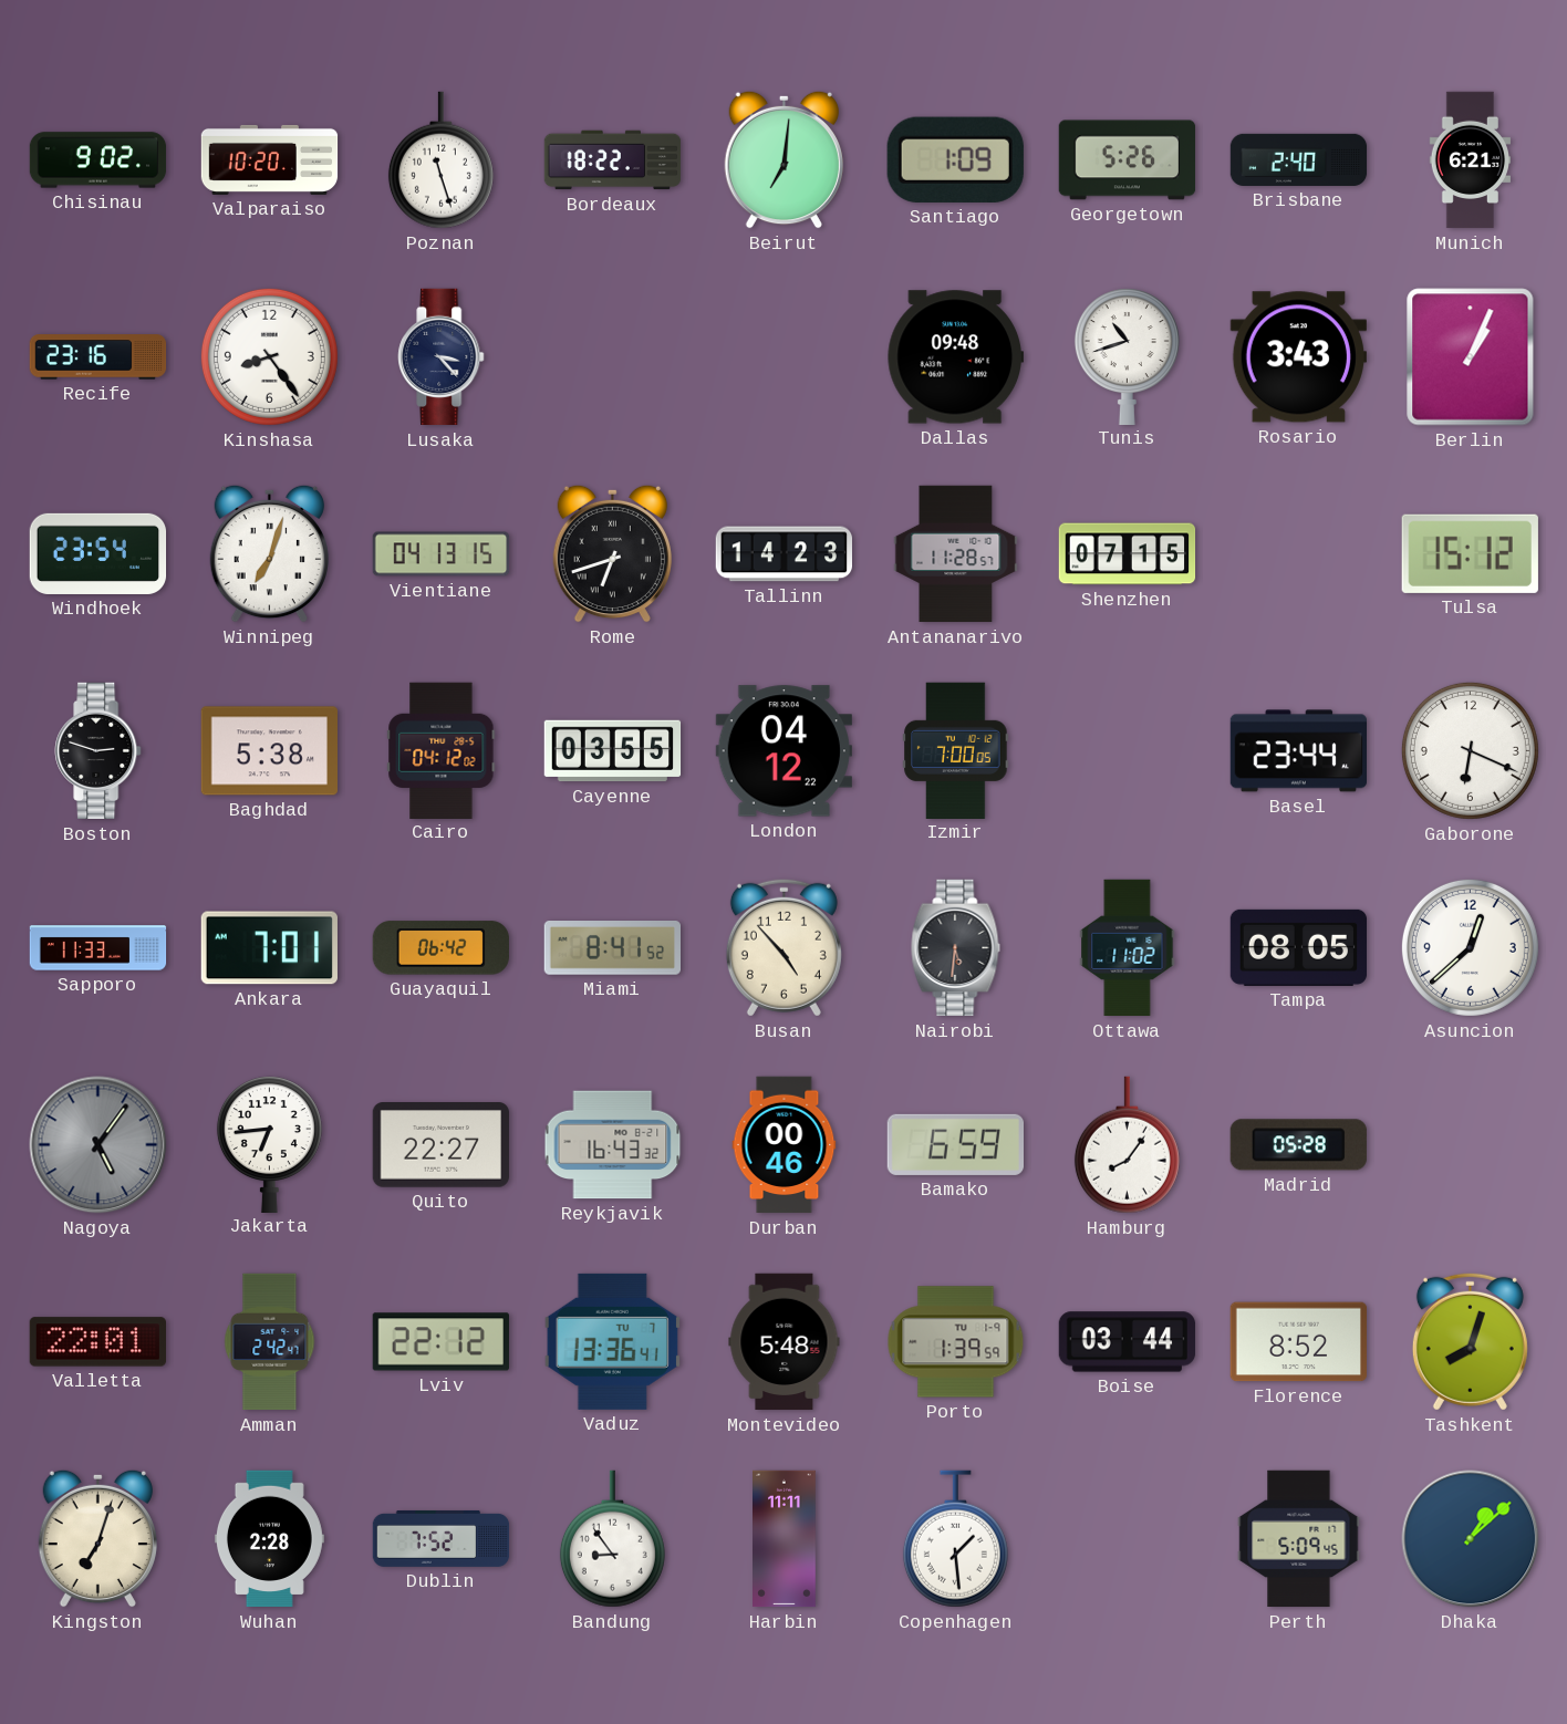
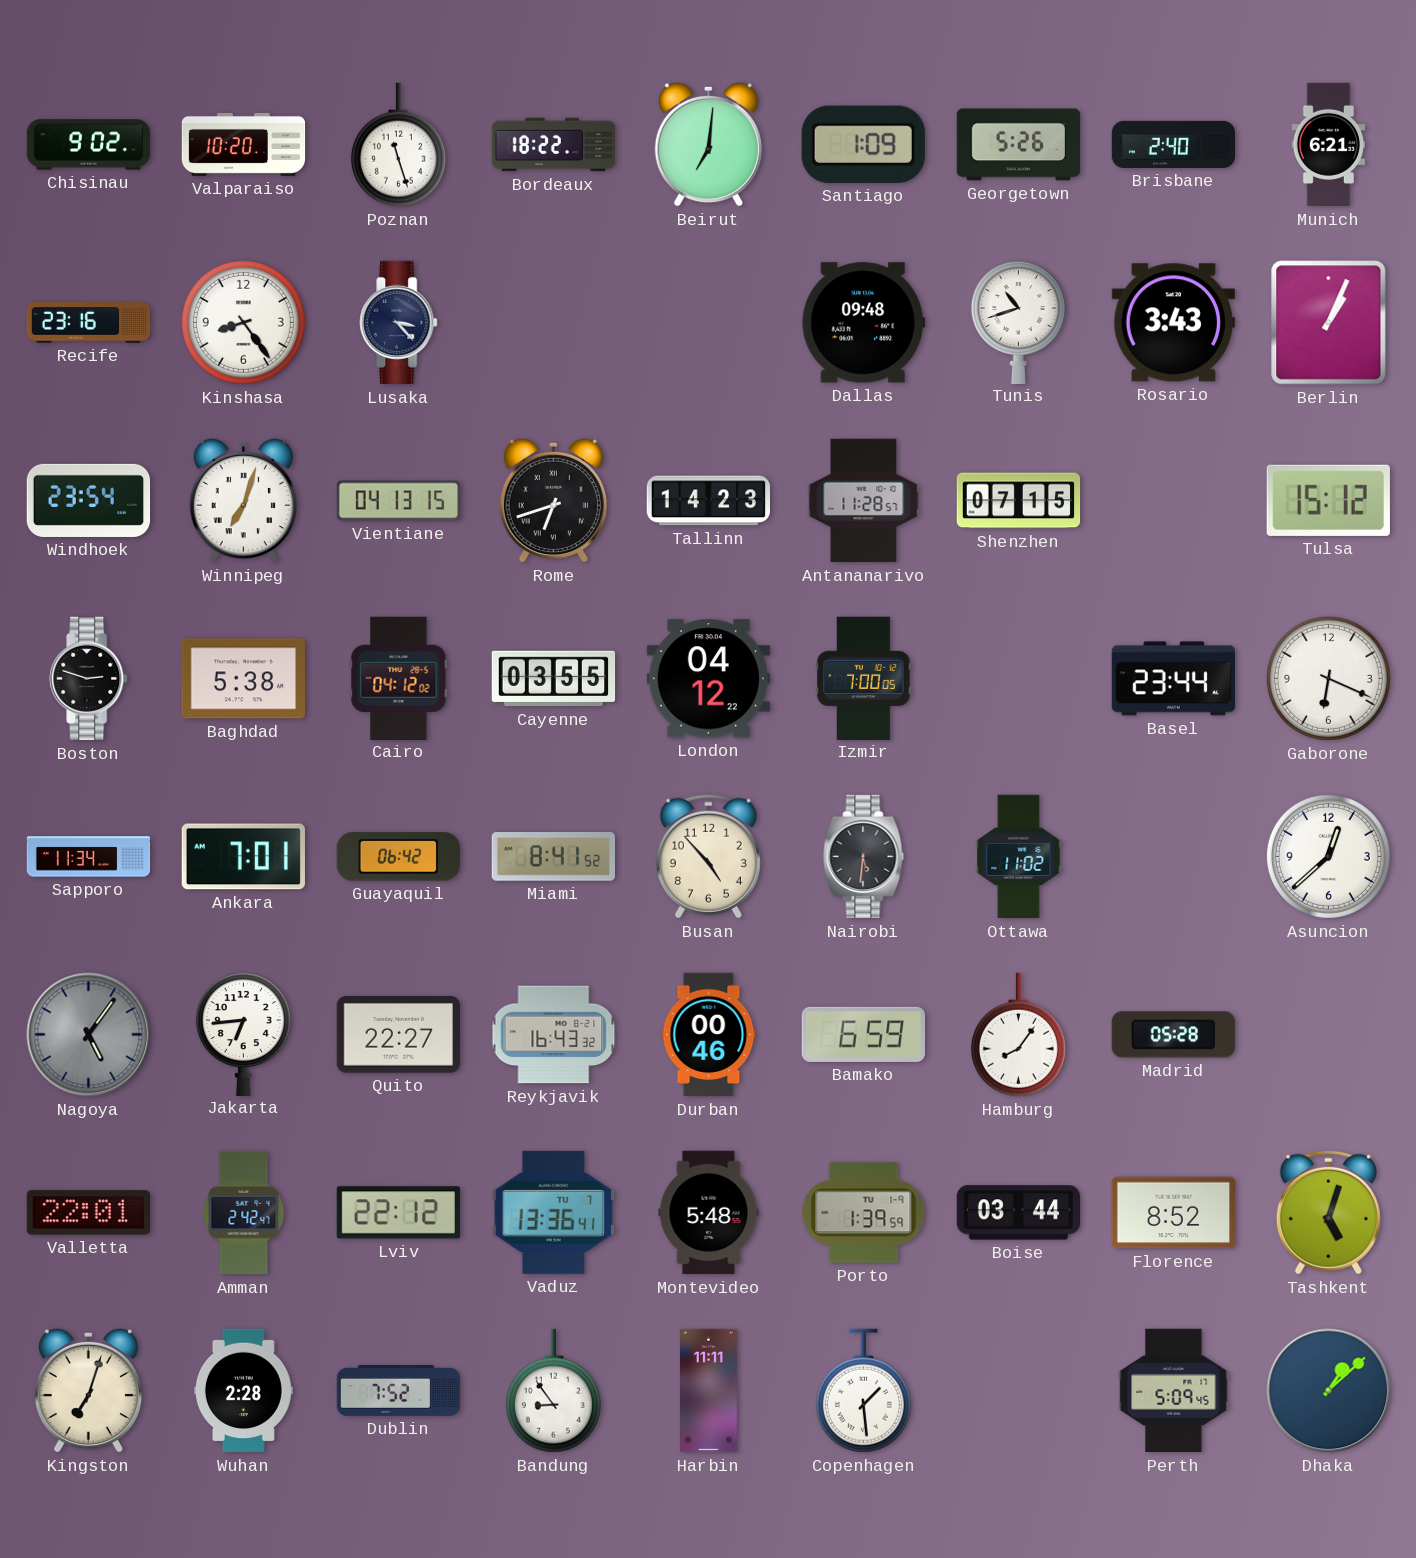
Sapporo: 11:33 -> 11:34 (89, 857)
Tampa: 08:05 -> none (1298, 947)
Tashkent: 8:03 -> 5:03 (1328, 1212)
